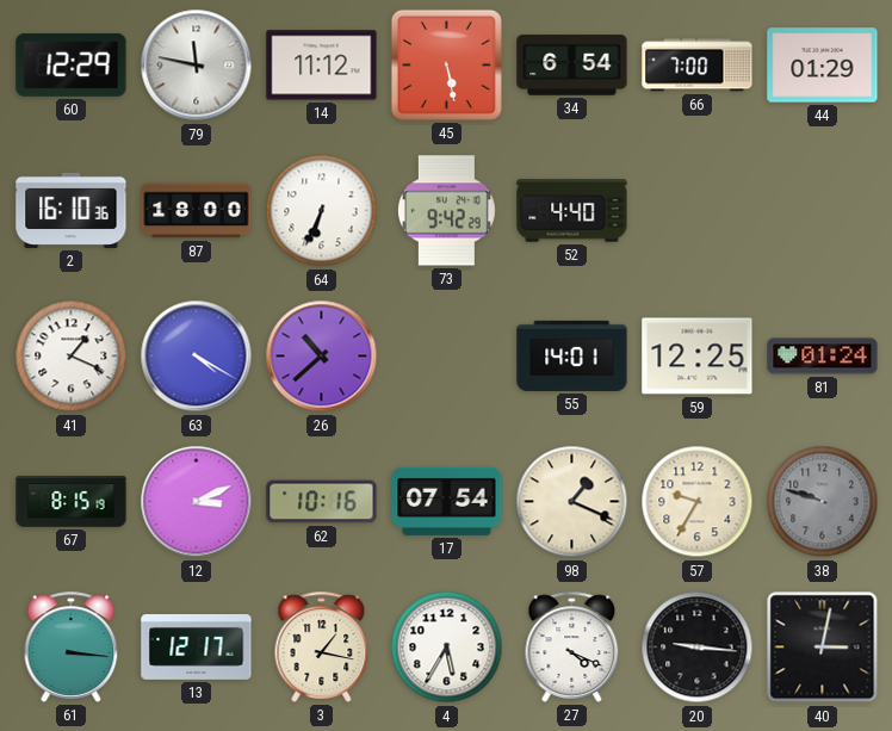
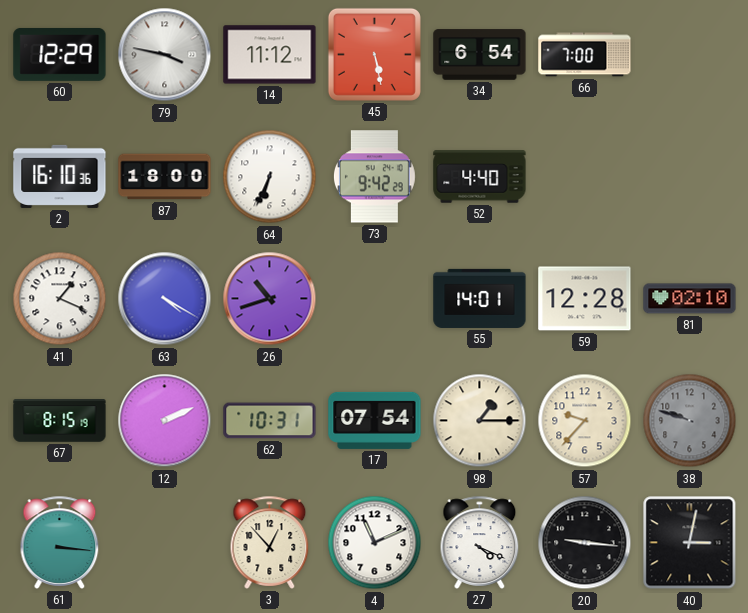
79: 11:47 -> 3:47 (165, 55)
44: 01:29 -> none (823, 66)
26: 10:38 -> 10:42 (270, 299)
59: 12:25 -> 12:28 (585, 299)
81: 01:24 -> 02:10 (690, 299)
12: 3:11 -> 2:11 (165, 421)
62: 10:16 -> 10:31 (270, 421)
98: 1:19 -> 1:15 (480, 421)
57: 9:35 -> 9:37 (585, 421)
13: 12:17 -> none (197, 648)
3: 1:17 -> 12:53 (270, 542)
4: 5:35 -> 11:11 (375, 543)
